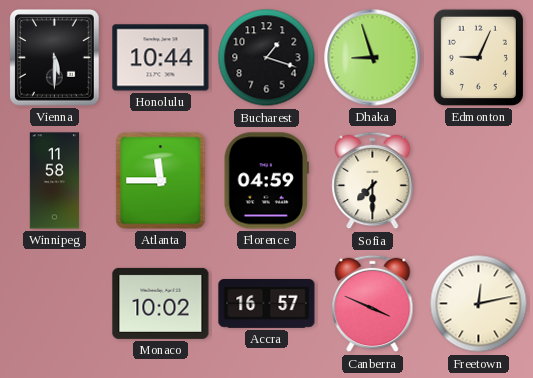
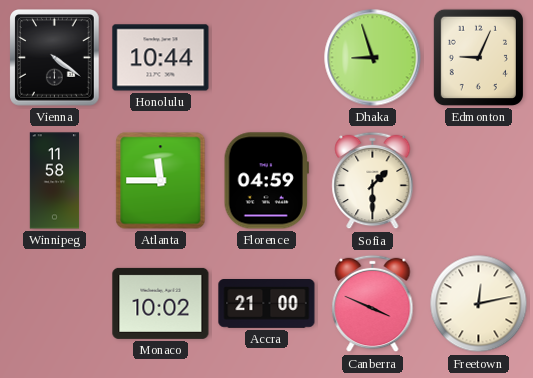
Vienna: 5:30 -> 4:21 (55, 58)
Bucharest: 1:18 -> none (267, 58)
Sofia: 7:30 -> 1:30 (373, 181)
Accra: 16:57 -> 21:00 (267, 304)
